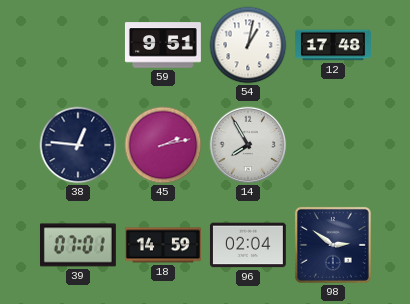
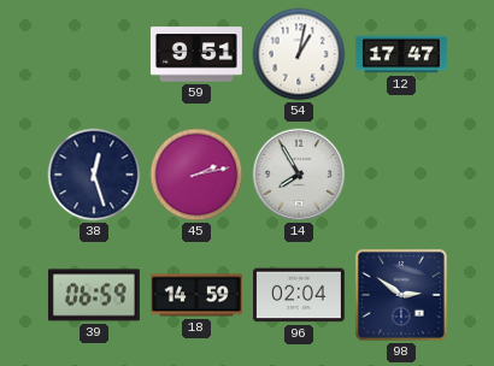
12: 17:48 -> 17:47 (401, 54)
38: 12:46 -> 12:27 (94, 175)
39: 07:01 -> 06:59 (94, 295)
